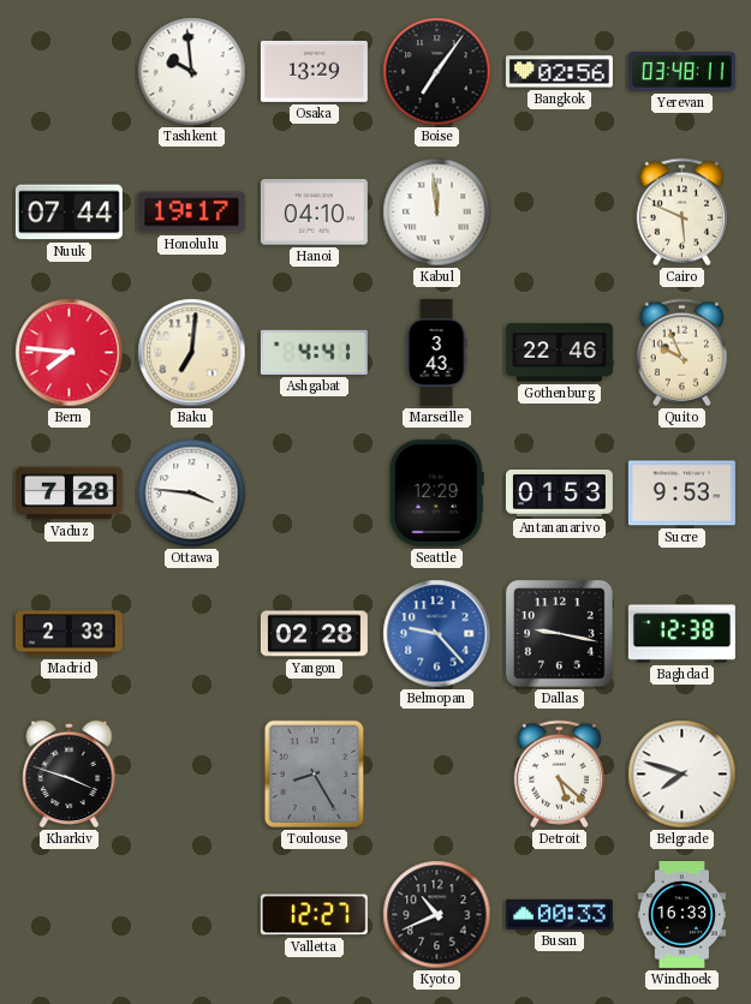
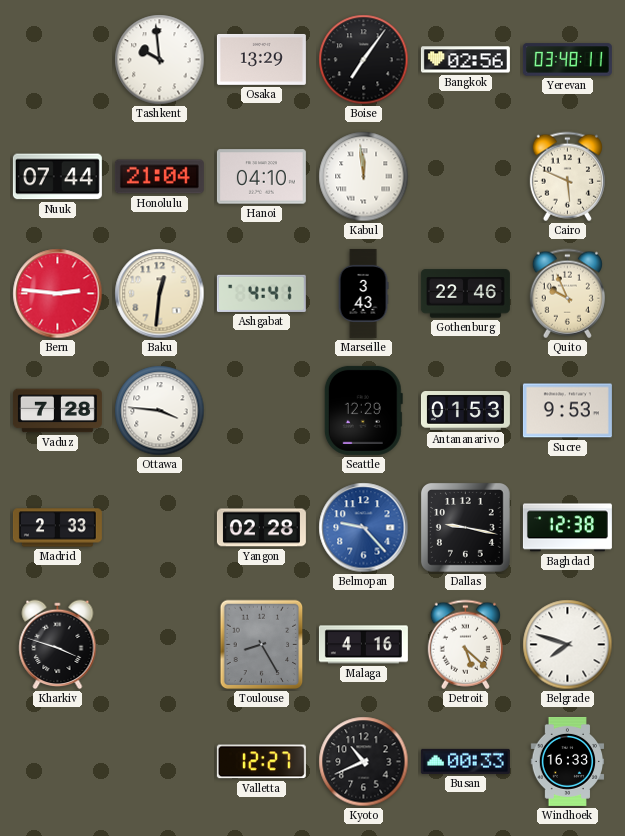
Honolulu: 19:17 -> 21:04 (159, 177)
Bern: 7:46 -> 2:46 (58, 294)
Baku: 7:01 -> 12:31 (160, 294)
Malaga: none -> 4:16 (363, 645)
